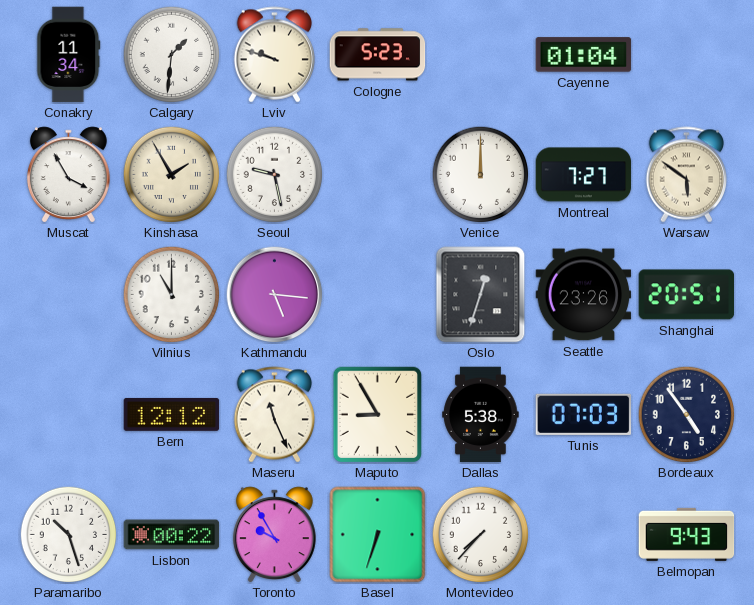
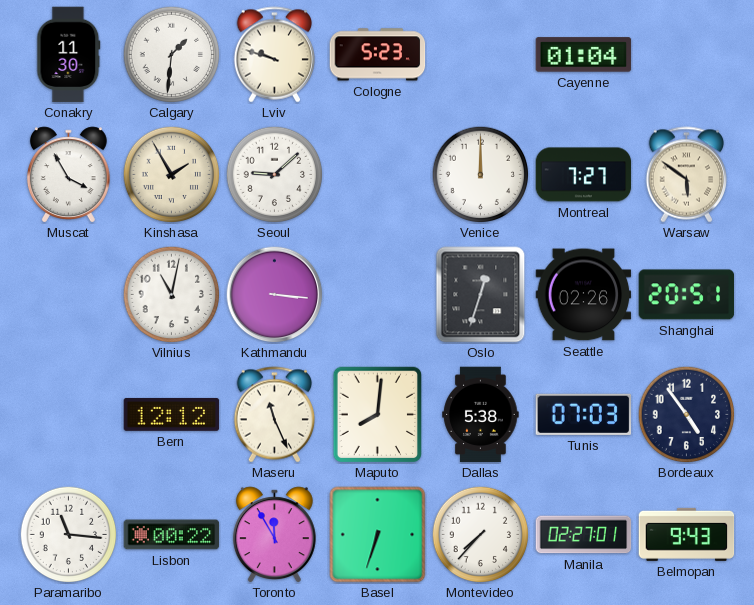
Conakry: 11:34 -> 11:30 (69, 55)
Seoul: 9:28 -> 9:08 (274, 174)
Vilnius: 11:00 -> 11:02 (171, 294)
Kathmandu: 5:16 -> 3:16 (275, 295)
Seattle: 23:26 -> 02:26 (584, 295)
Maputo: 8:55 -> 8:01 (378, 414)
Paramaribo: 10:27 -> 11:16 (68, 534)
Toronto: 9:55 -> 11:55 (274, 535)
Manila: none -> 02:27 (584, 535)
